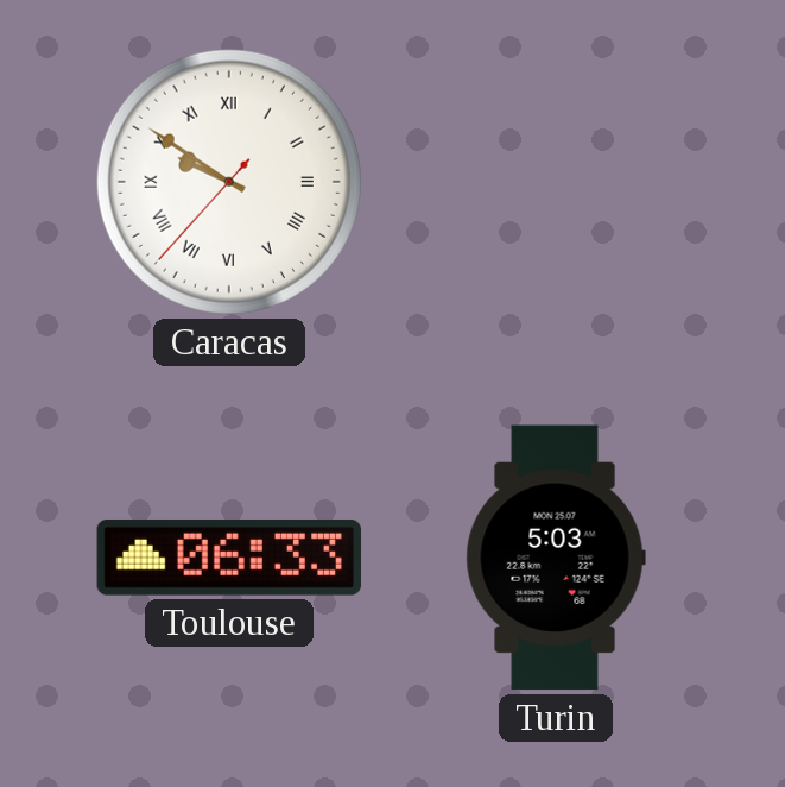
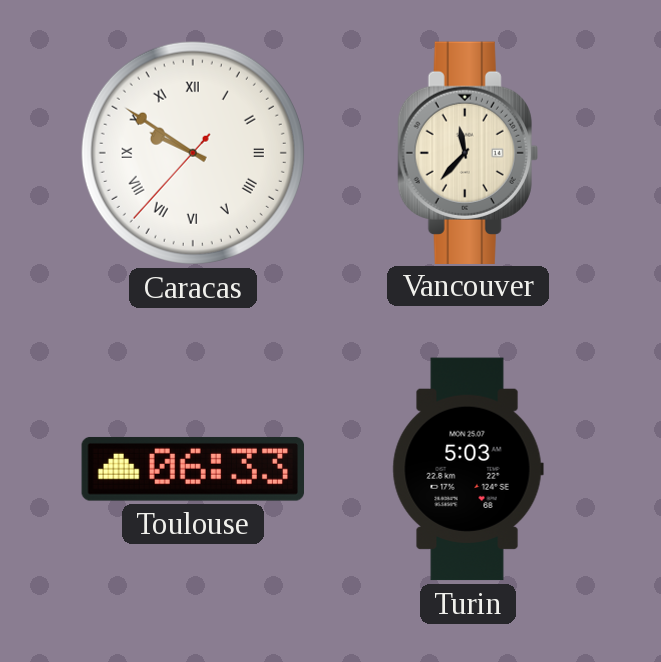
Vancouver: none -> 11:37 (468, 152)
